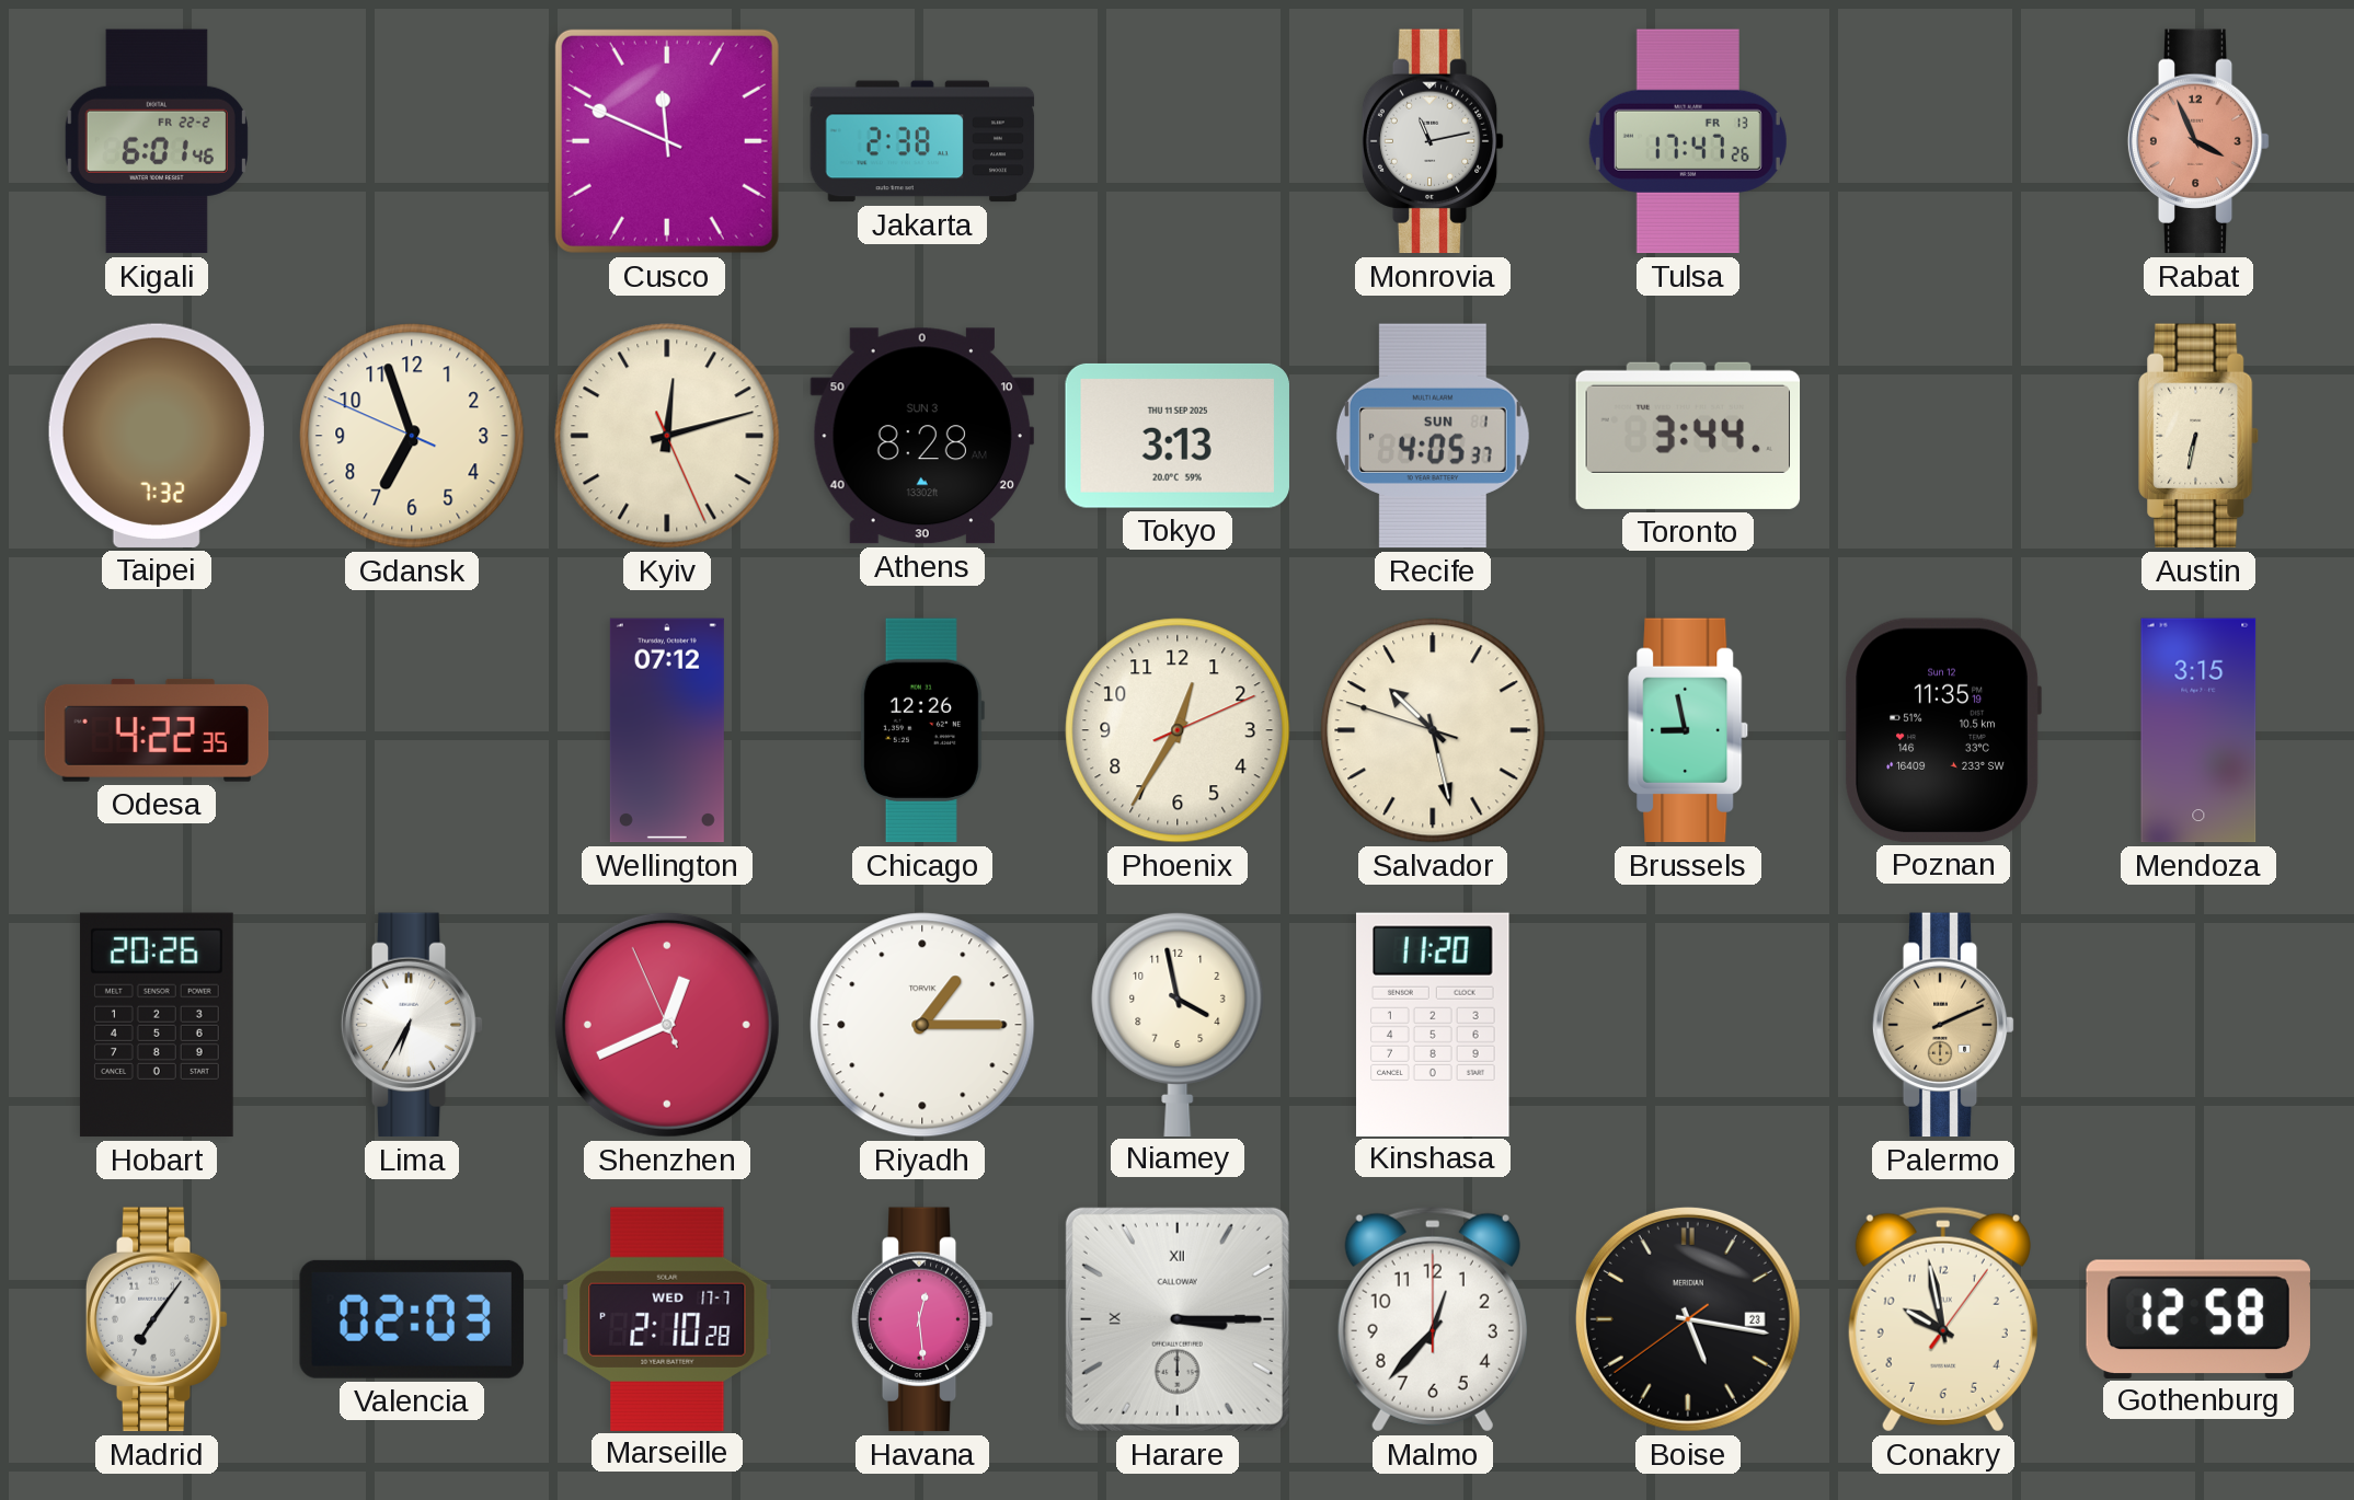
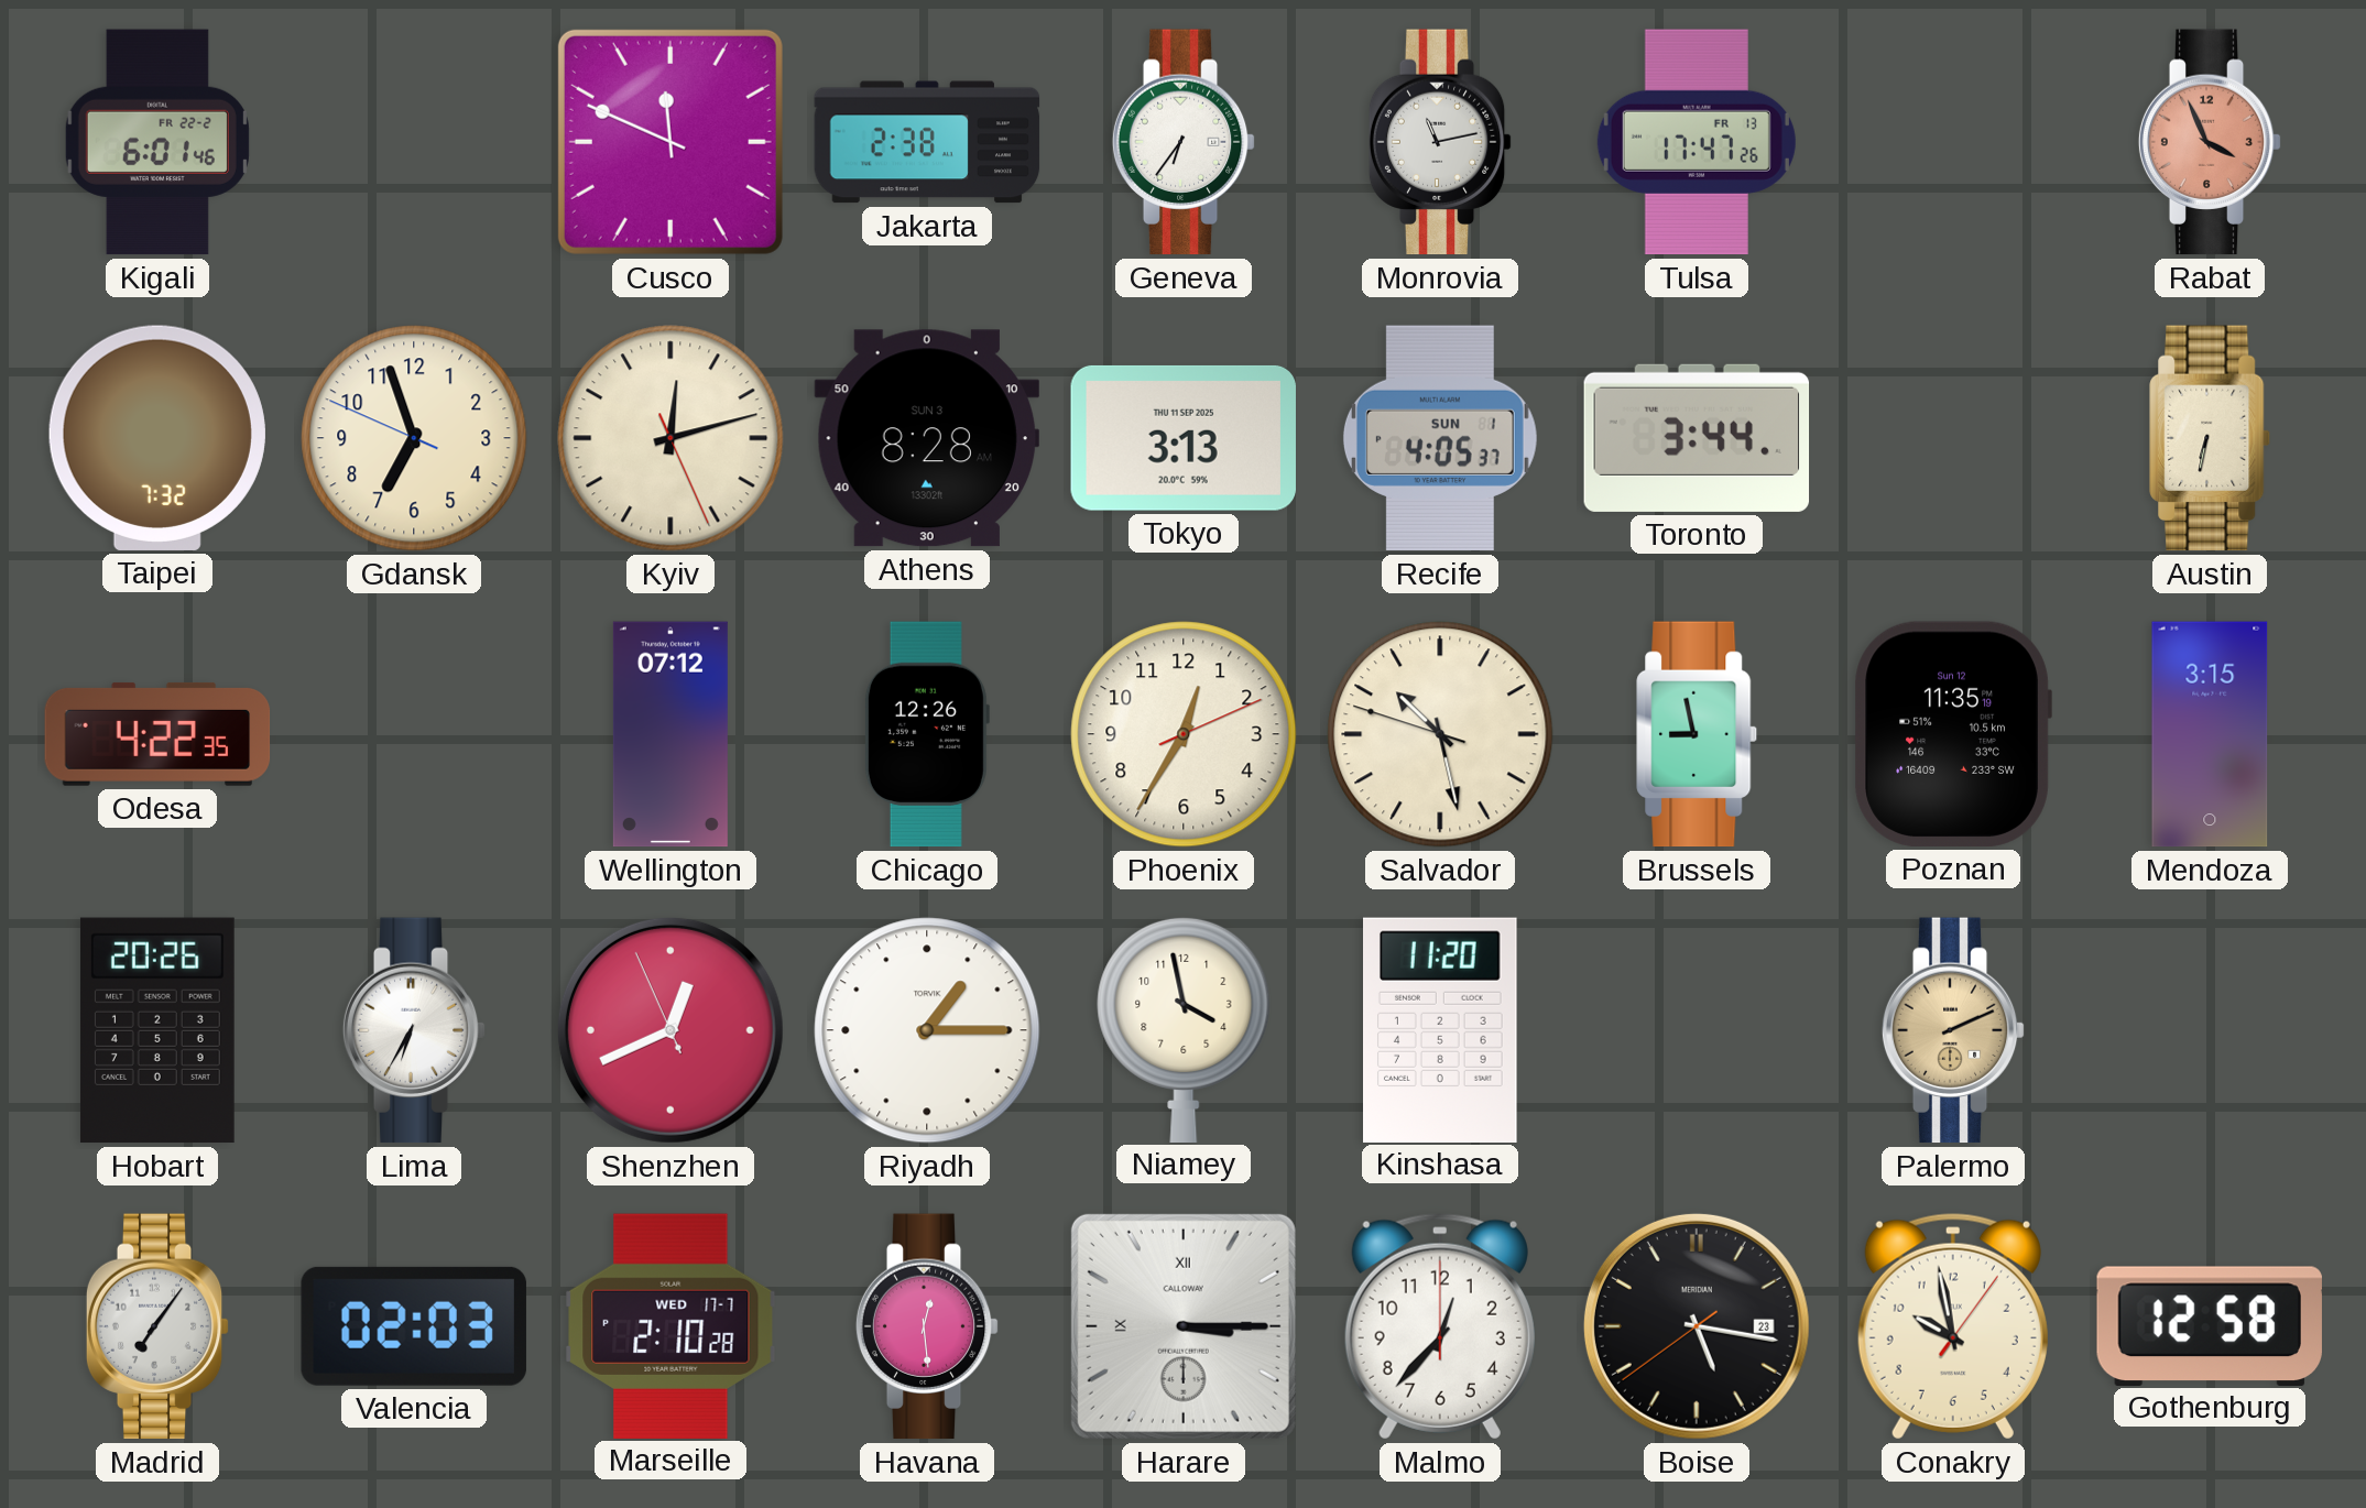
Geneva: none -> 6:36 (1184, 142)
